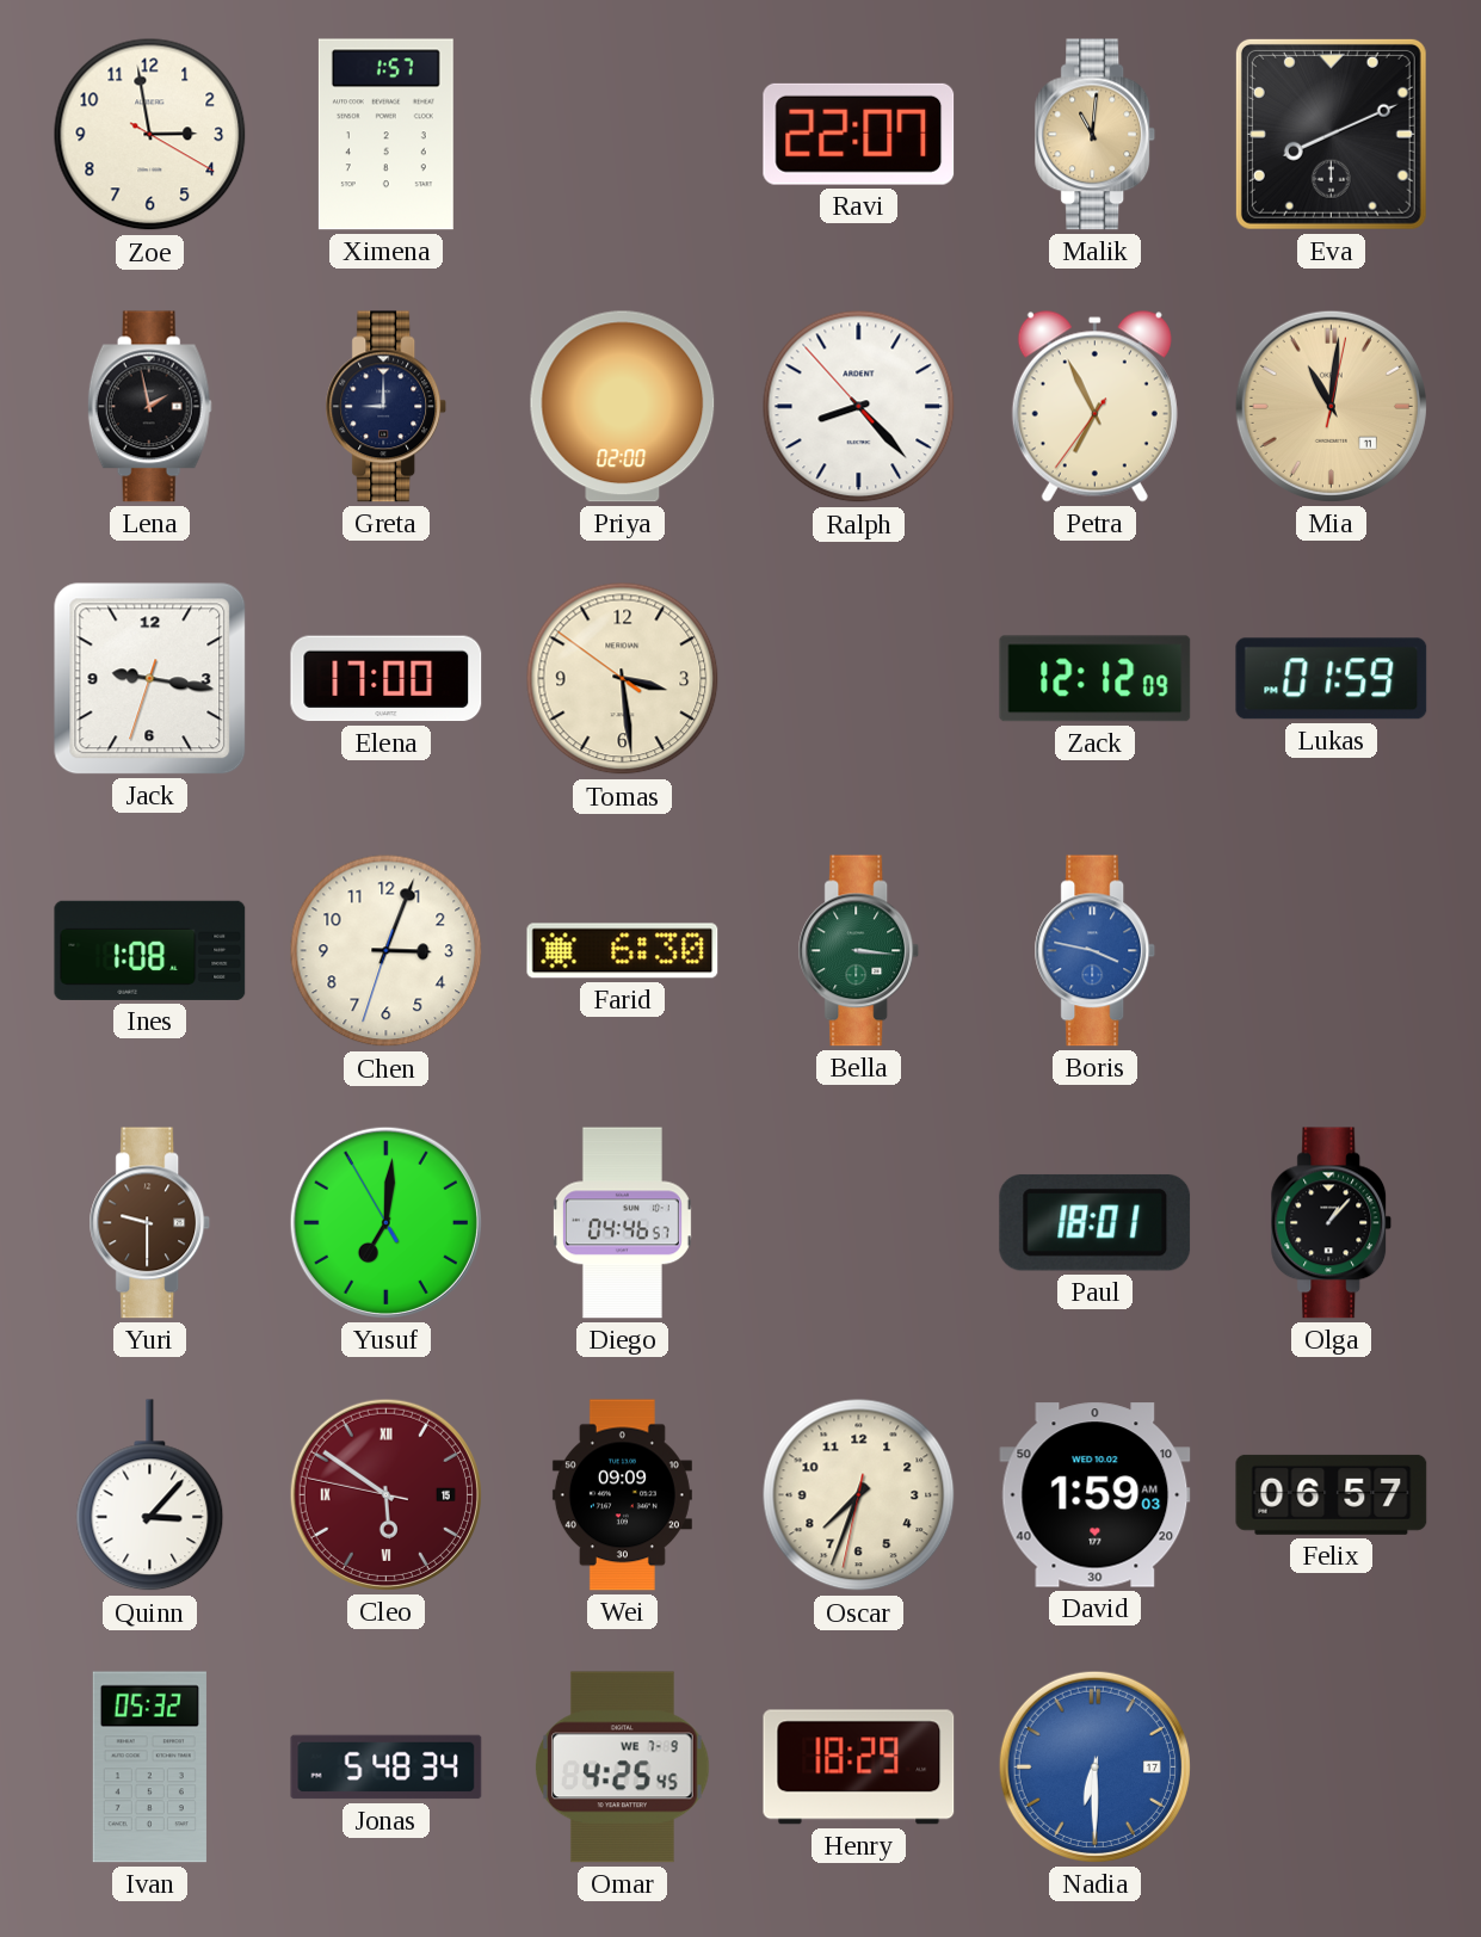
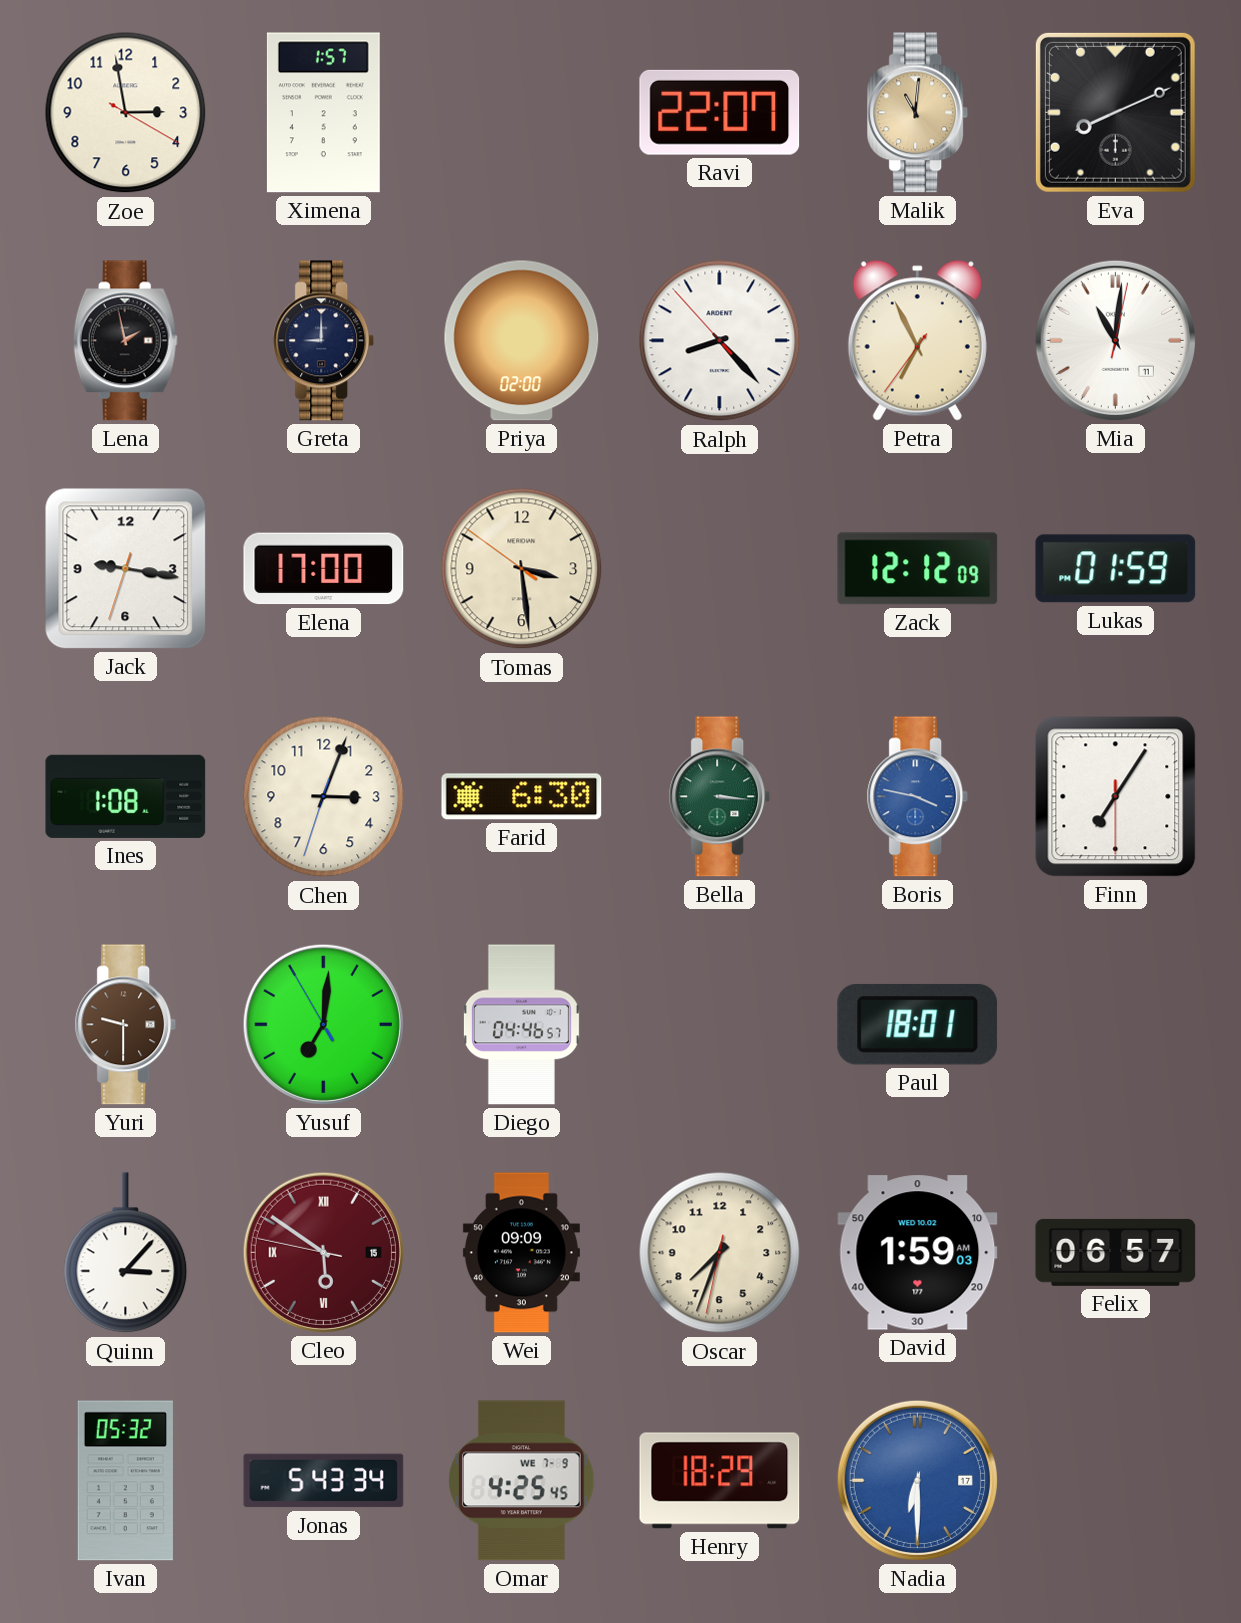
Mia dial: champagne -> white (1115, 340)
Finn: none -> 7:05 (1116, 797)
Olga: 1:07 -> none (1332, 1223)
Jonas: 5:48 -> 5:43 (324, 1481)
